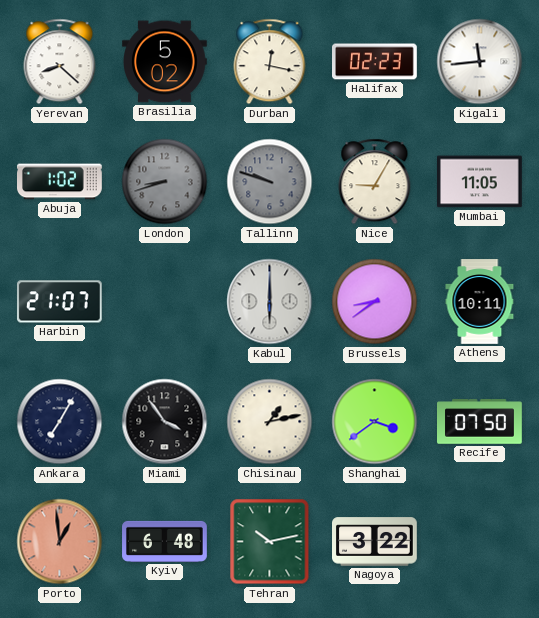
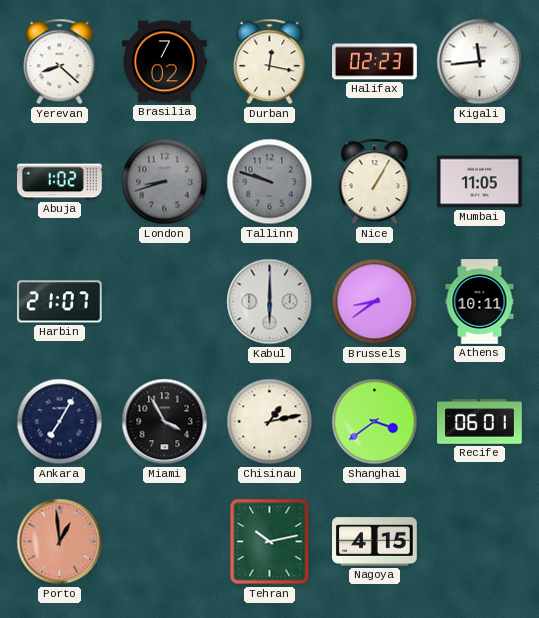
Brasilia: 5:02 -> 7:02 (165, 62)
Nice: 9:05 -> 1:05 (375, 182)
Miami: 3:54 -> 3:55 (165, 422)
Recife: 07:50 -> 06:01 (480, 422)
Kyiv: 6:48 -> none (165, 541)
Nagoya: 3:22 -> 4:15 (375, 542)
